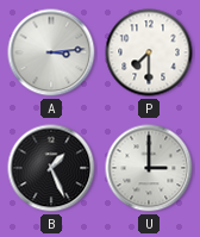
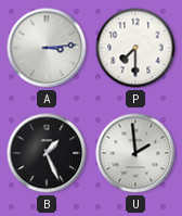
U: 3:00 -> 1:59 (135, 153)
